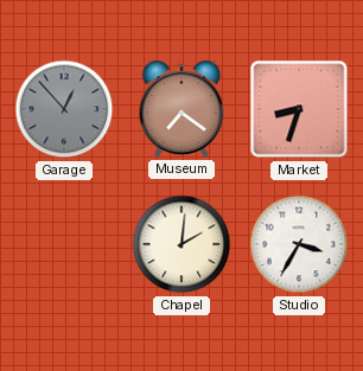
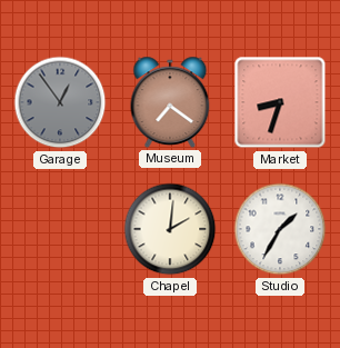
Garage: 12:53 -> 12:54 (60, 102)
Studio: 3:35 -> 1:35 (280, 229)
